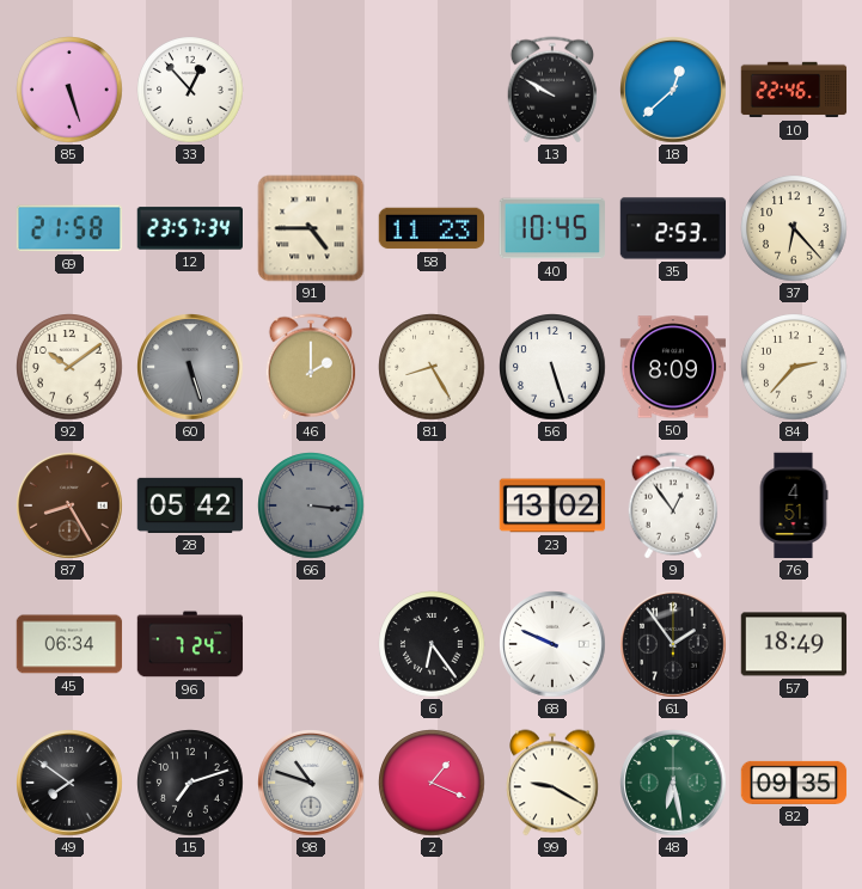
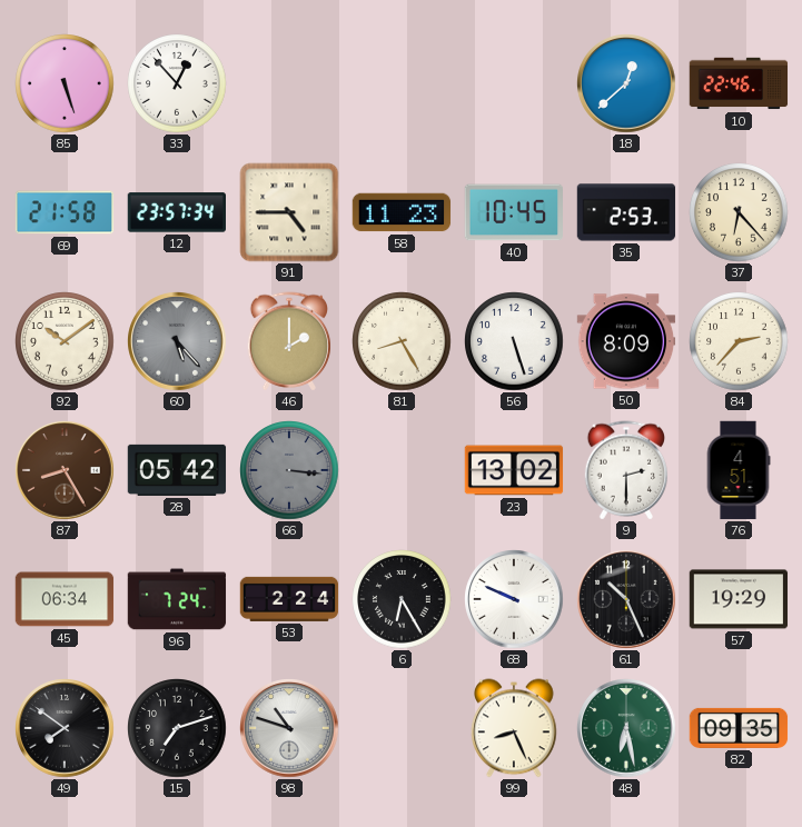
13: 9:50 -> none (552, 90)
60: 5:27 -> 5:23 (177, 341)
9: 12:54 -> 2:30 (626, 470)
53: none -> 2:24 (289, 599)
6: 6:24 -> 6:25 (402, 599)
61: 1:54 -> 10:26 (626, 599)
57: 18:49 -> 19:29 (739, 599)
2: 1:19 -> none (432, 783)
99: 9:20 -> 8:26 (514, 728)
